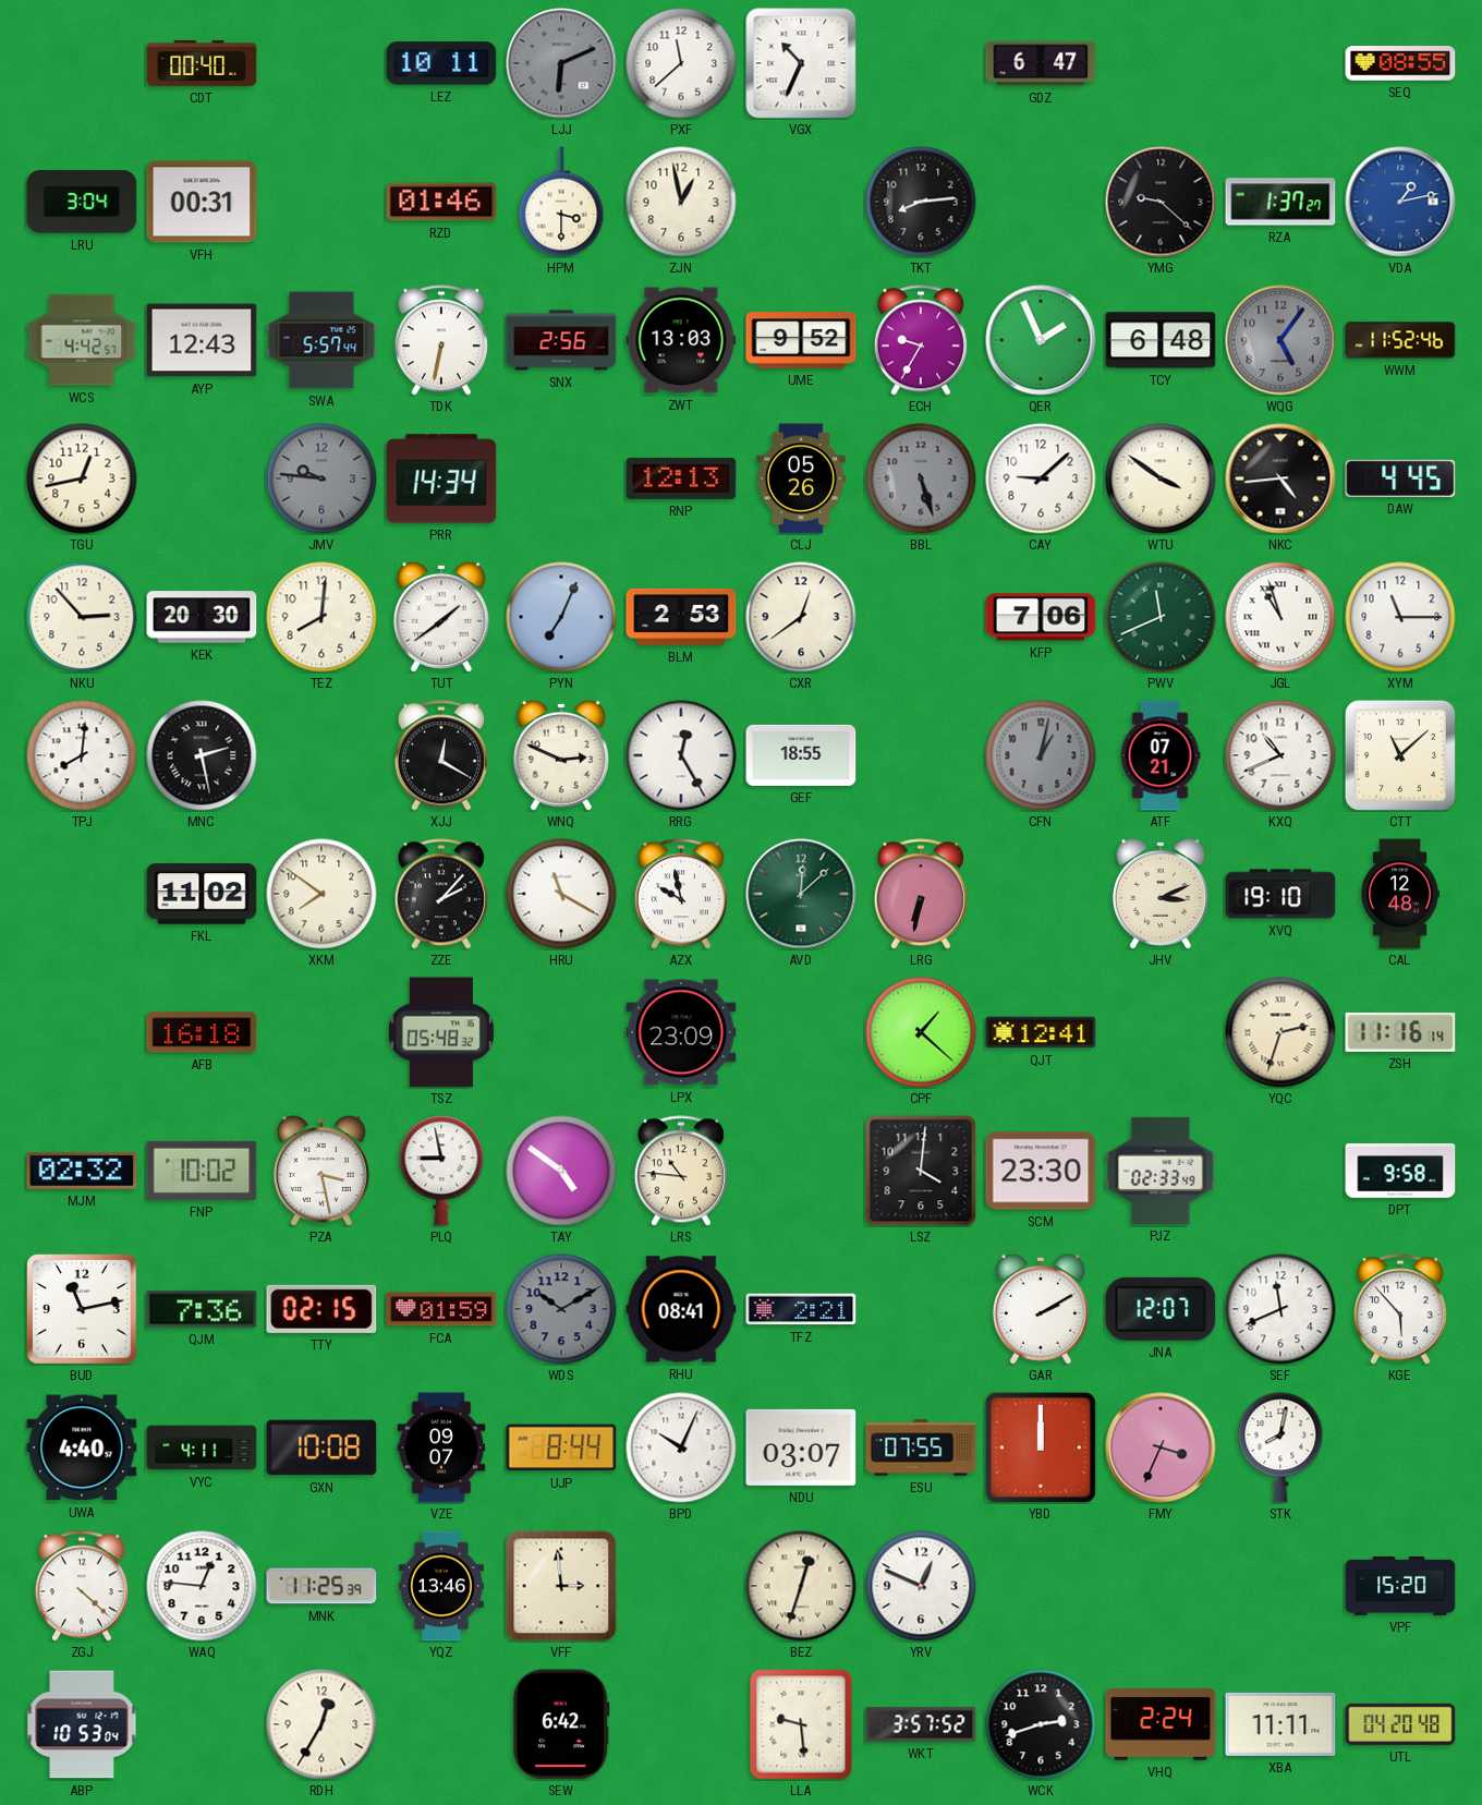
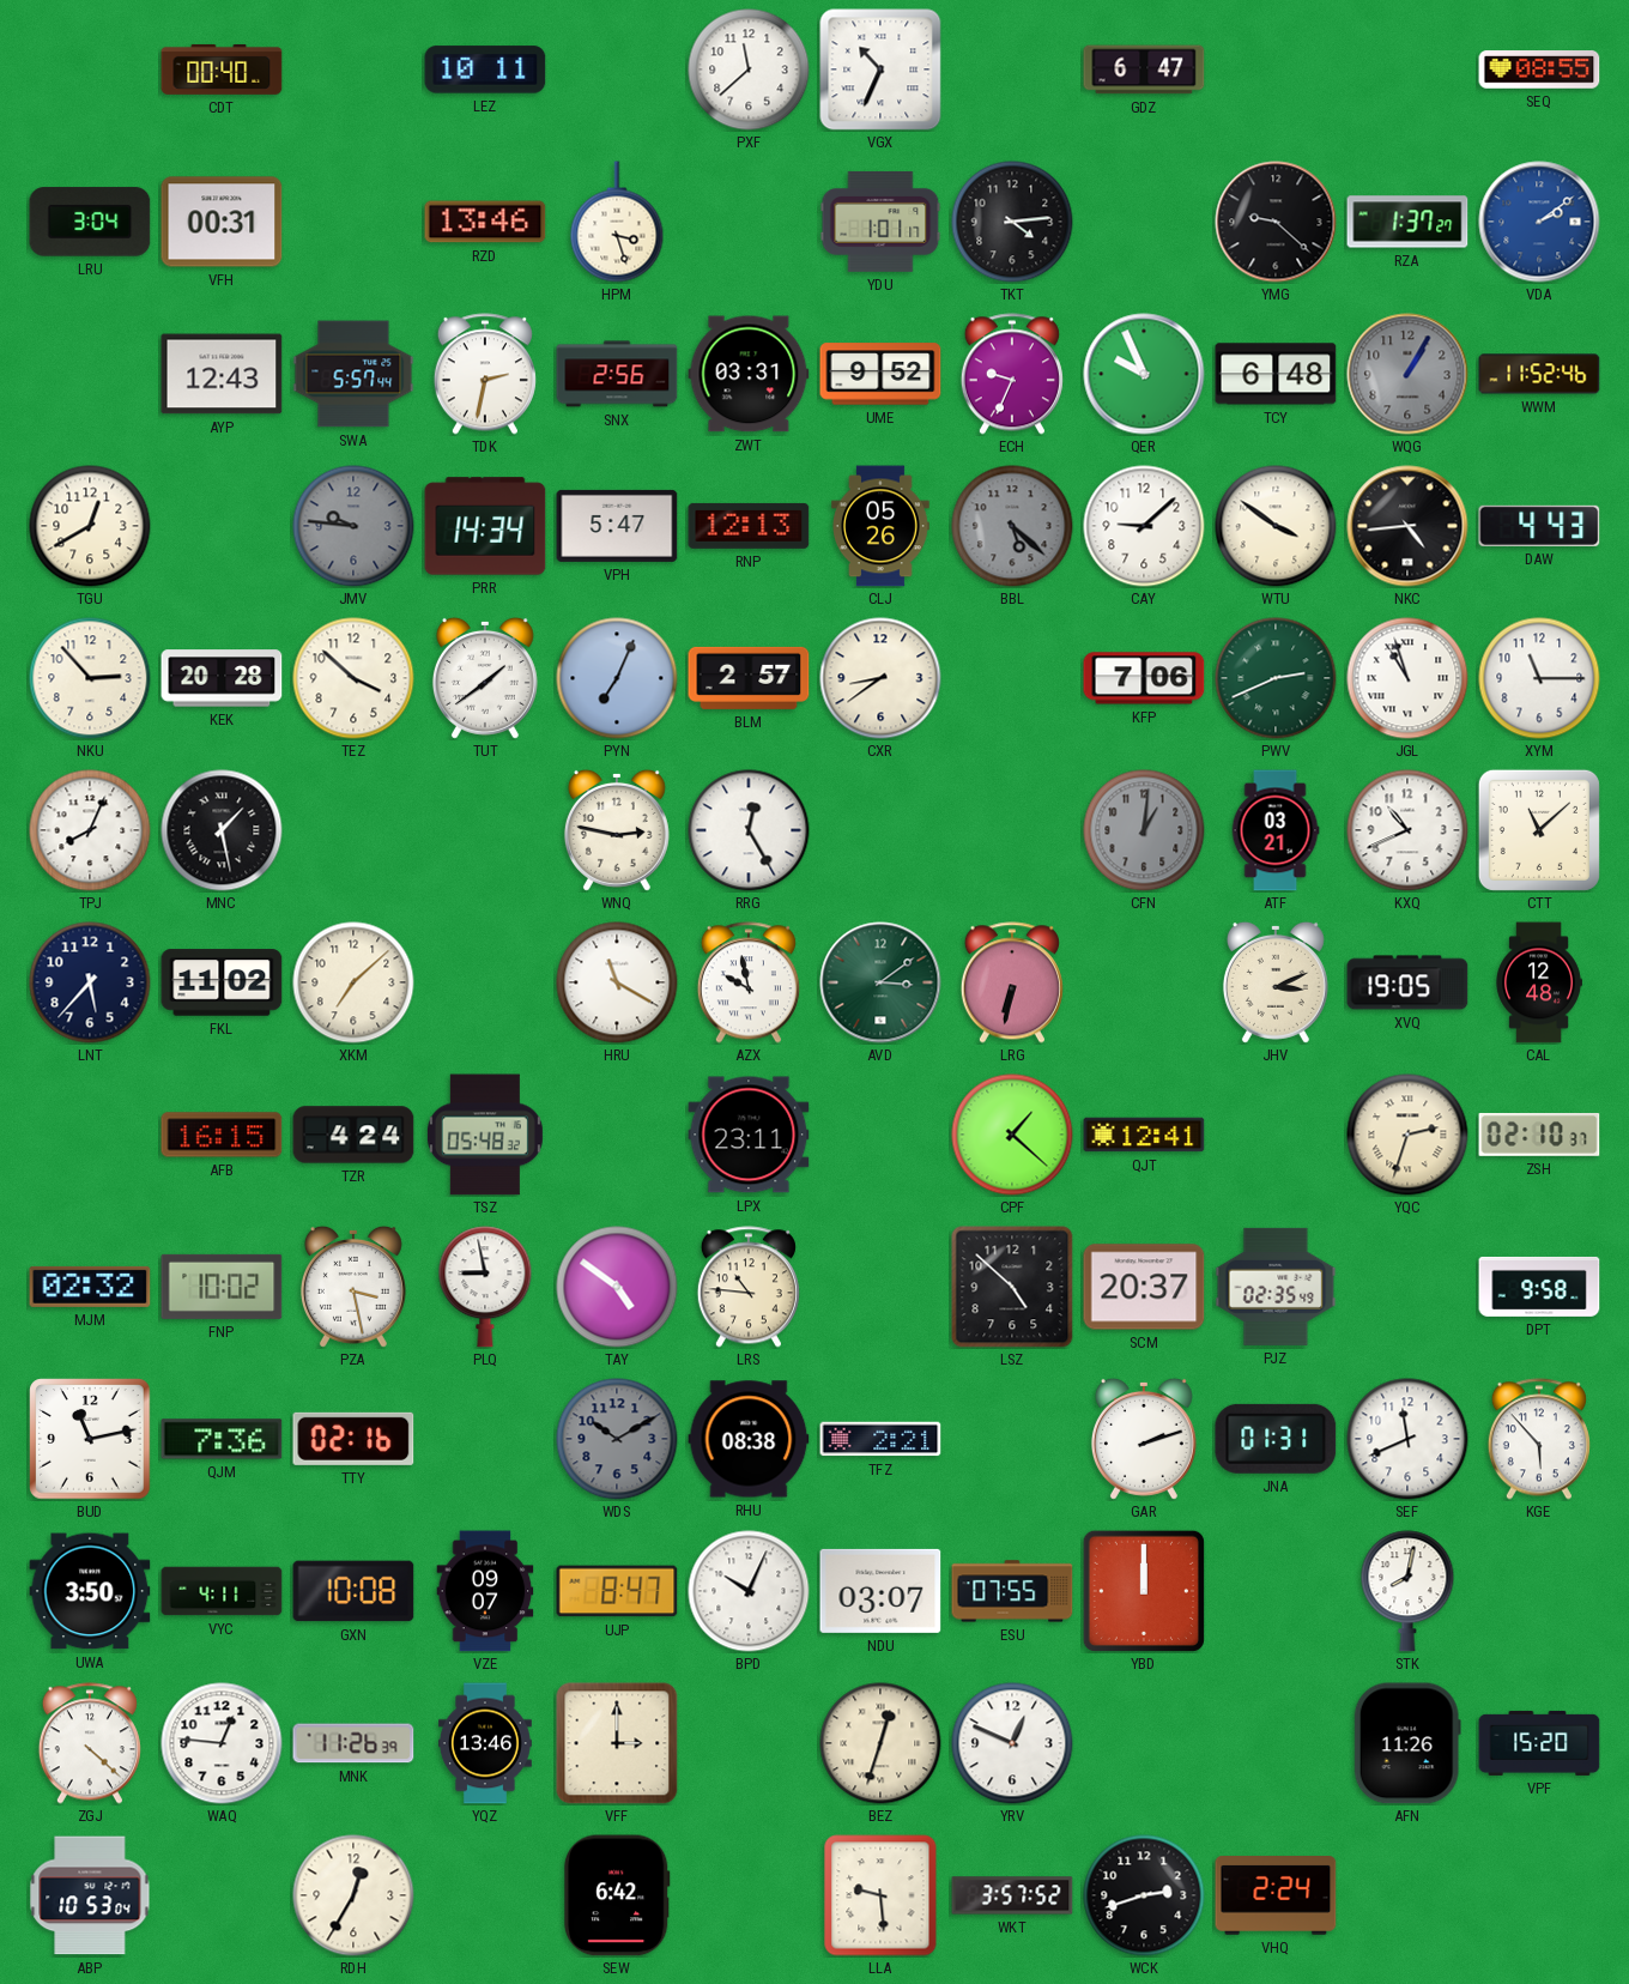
LJJ: 6:11 -> none (561, 63)
RZD: 01:46 -> 13:46 (485, 222)
HPM: 3:30 -> 3:27 (617, 222)
ZJN: 12:58 -> none (681, 202)
YDU: none -> 1:01 (880, 222)
TKT: 8:14 -> 4:14 (1012, 222)
VDA: 1:13 -> 2:09 (1539, 222)
WCS: 4:42 -> none (82, 340)
TDK: 6:32 -> 2:32 (485, 374)
ZWT: 13:03 -> 03:31 (749, 374)
ECH: 9:35 -> 9:34 (1012, 374)
QER: 1:56 -> 9:56 (1144, 374)
WQG: 5:06 -> 1:05 (1407, 374)
TGU: 12:43 -> 12:40 (90, 526)
VPH: none -> 5:47 (617, 526)
BBL: 5:27 -> 5:22 (1012, 526)
DAW: 4:45 -> 4:43 (1539, 526)
KEK: 20:30 -> 20:28 (222, 678)
TEZ: 8:01 -> 3:52 (353, 678)
BLM: 2:53 -> 2:57 (749, 678)
CXR: 12:39 -> 8:39 (880, 678)
PWV: 11:41 -> 2:41 (1276, 678)
TPJ: 8:01 -> 8:04 (90, 830)
MNC: 2:28 -> 1:28 (222, 830)
XJJ: 12:20 -> none (441, 755)
WNQ: 2:49 -> 2:47 (617, 830)
GEF: 18:55 -> none (801, 755)
CFN: 1:02 -> 1:01 (1144, 830)
ATF: 07:21 -> 03:21 (1276, 830)
LNT: none -> 5:37 (90, 982)
XKM: 7:51 -> 7:08 (353, 982)
ZZE: 2:07 -> none (441, 894)
AVD: 12:08 -> 3:09 (880, 982)
XVQ: 19:10 -> 19:05 (1407, 982)
AFB: 16:18 -> 16:15 (222, 1135)
TZR: none -> 4:24 (353, 1135)
LPX: 23:09 -> 23:11 (749, 1135)
ZSH: 11:16 -> 02:10 (1539, 1135)
LSZ: 4:01 -> 4:52 (1012, 1287)
SCM: 23:30 -> 20:37 (1144, 1287)
PJZ: 02:33 -> 02:35 (1276, 1287)
TTY: 02:15 -> 02:16 (353, 1439)
FCA: 01:59 -> none (441, 1309)
RHU: 08:41 -> 08:38 (749, 1439)
GAR: 2:10 -> 2:12 (1144, 1439)
JNA: 12:07 -> 01:31 (1276, 1439)
UWA: 4:40 -> 3:50 (90, 1591)
UJP: 8:44 -> 8:47 (617, 1591)
FMY: 3:34 -> none (1161, 1447)
MNK: 11:25 -> 11:26 (353, 1743)
VFF: 2:59 -> 3:00 (617, 1743)
AFN: none -> 11:26 (1407, 1743)
XBA: 11:11 -> none (1280, 1724)
UTL: 04:20 -> none (1400, 1724)
